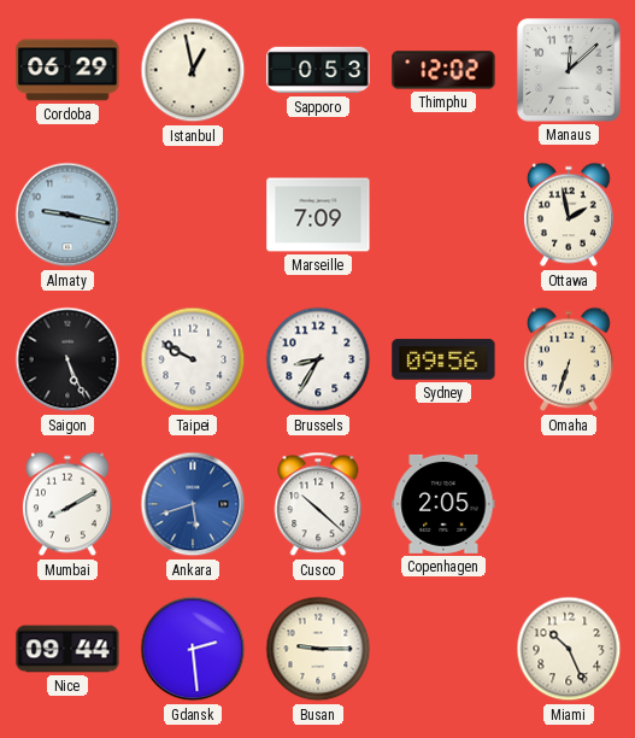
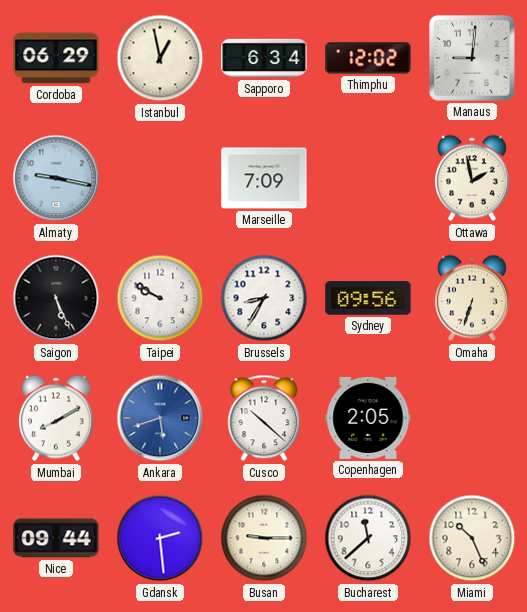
Sapporo: 0:53 -> 6:34 (264, 58)
Manaus: 12:08 -> 9:01 (472, 58)
Bucharest: none -> 11:38 (368, 538)
